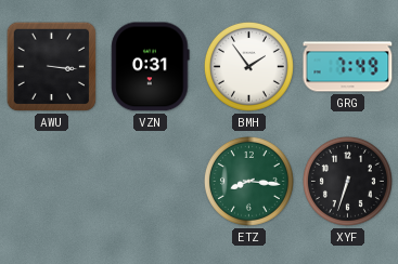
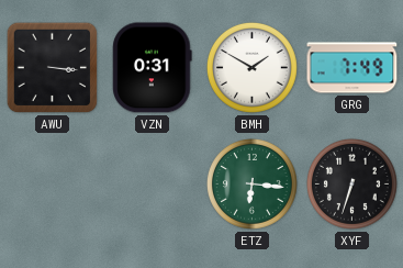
BMH: 1:54 -> 1:50 (251, 67)
ETZ: 8:16 -> 6:16 (251, 183)
